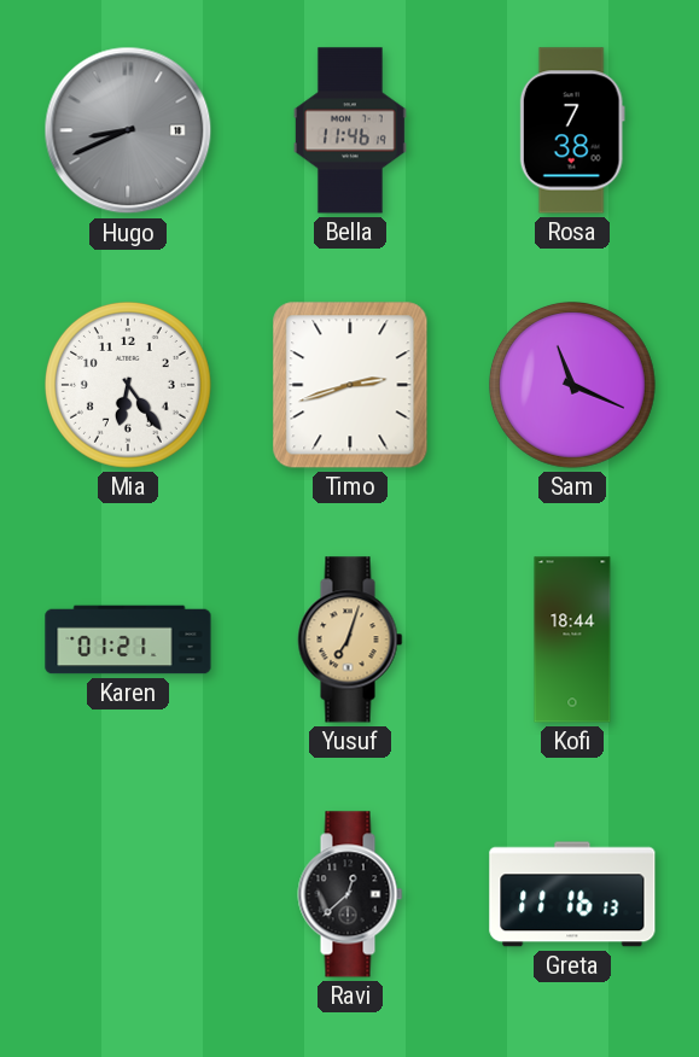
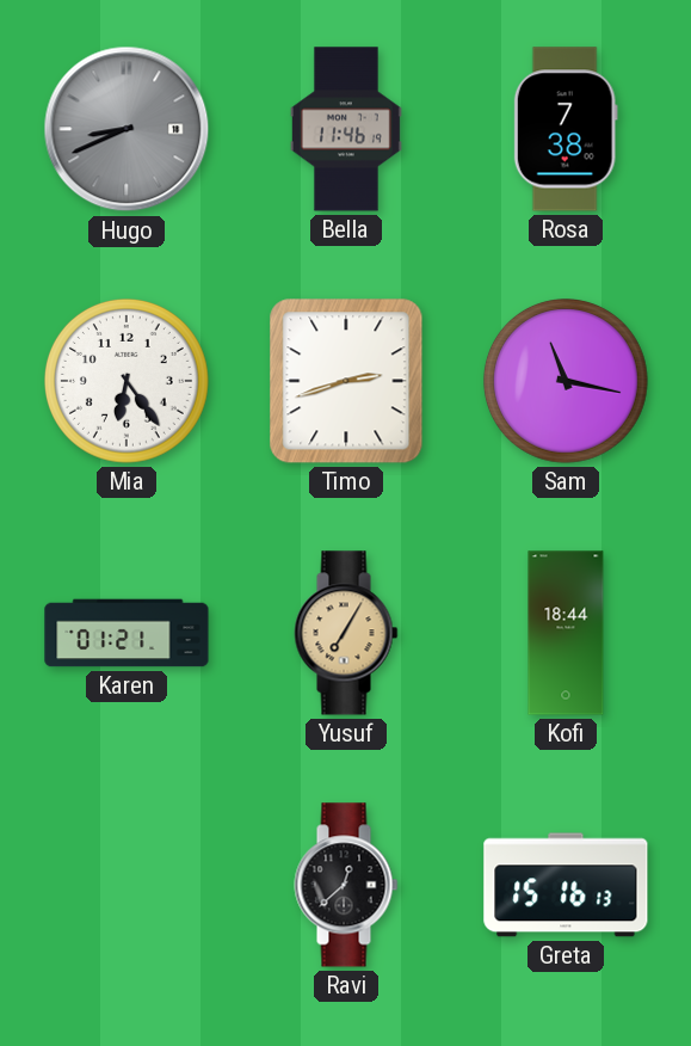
Sam: 11:19 -> 11:17 (567, 382)
Yusuf: 7:03 -> 7:05 (346, 633)
Greta: 11:16 -> 15:16 (566, 885)
